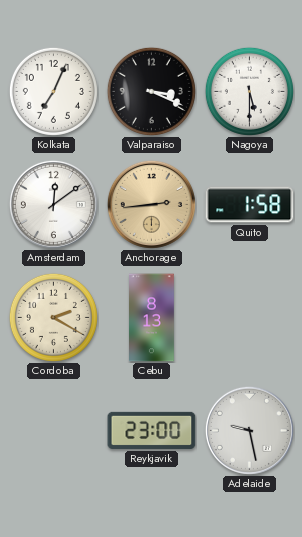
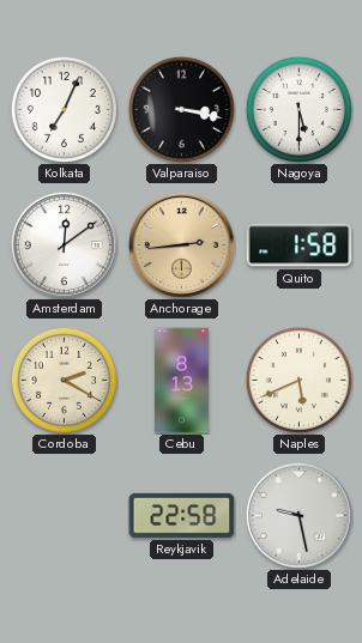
Valparaiso: 3:19 -> 3:17 (181, 109)
Naples: none -> 5:41 (298, 380)
Reykjavik: 23:00 -> 22:58 (182, 515)
